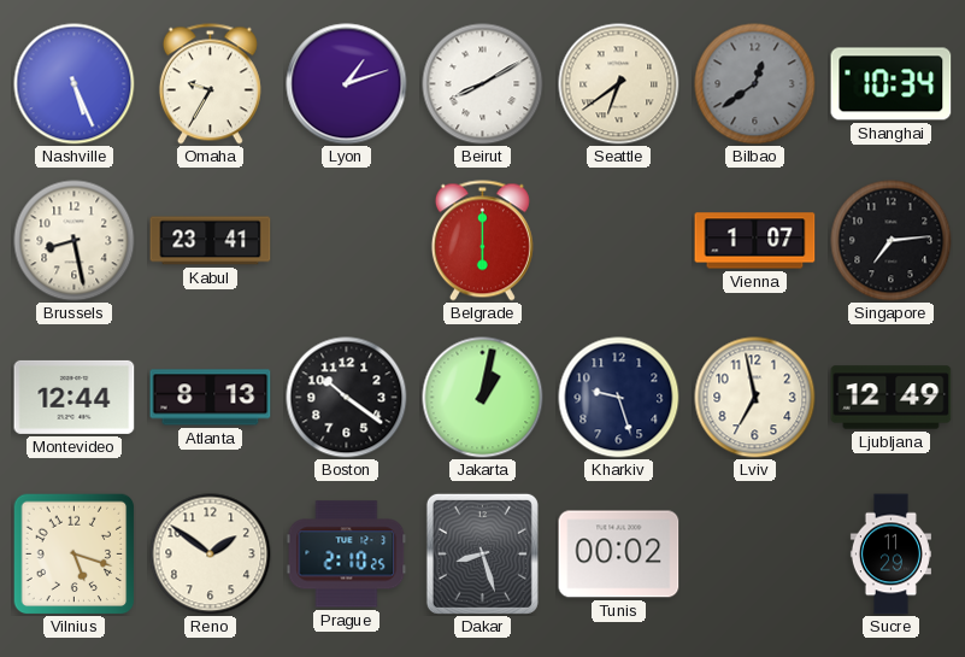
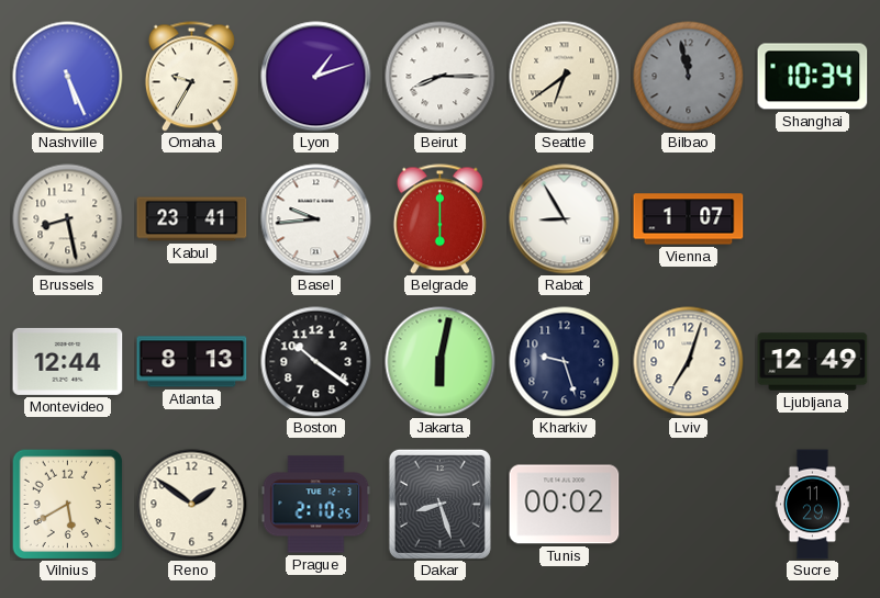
Beirut: 8:10 -> 8:15 (441, 77)
Bilbao: 12:39 -> 11:58 (689, 77)
Basel: none -> 9:44 (316, 219)
Rabat: none -> 8:55 (565, 219)
Singapore: 7:14 -> none (892, 241)
Jakarta: 1:02 -> 6:02 (441, 362)
Lviv: 6:58 -> 7:03 (689, 362)
Vilnius: 5:18 -> 5:40 (67, 504)
